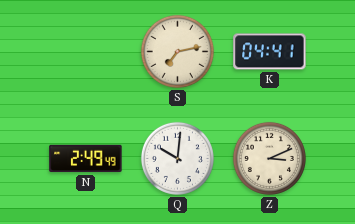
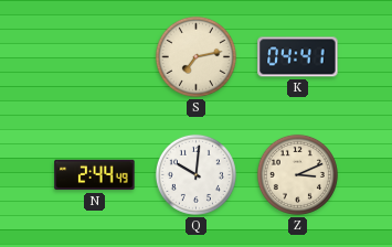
N: 2:49 -> 2:44 (95, 175)
